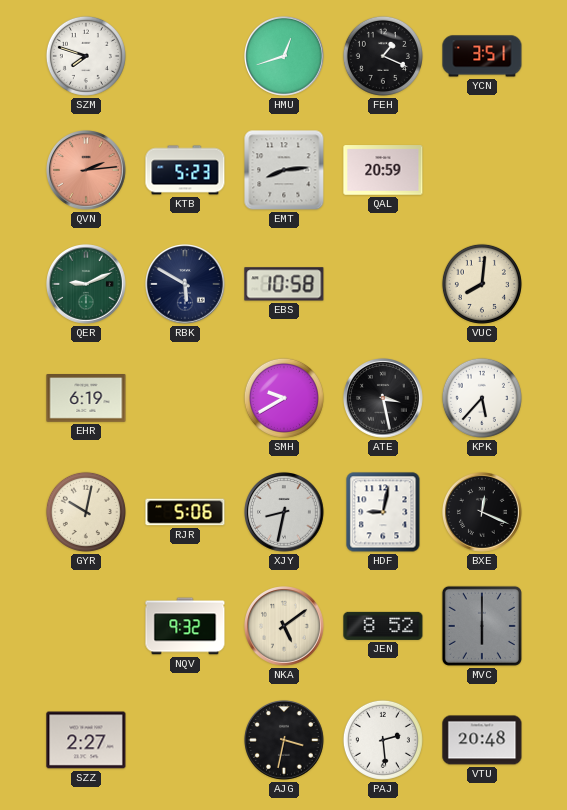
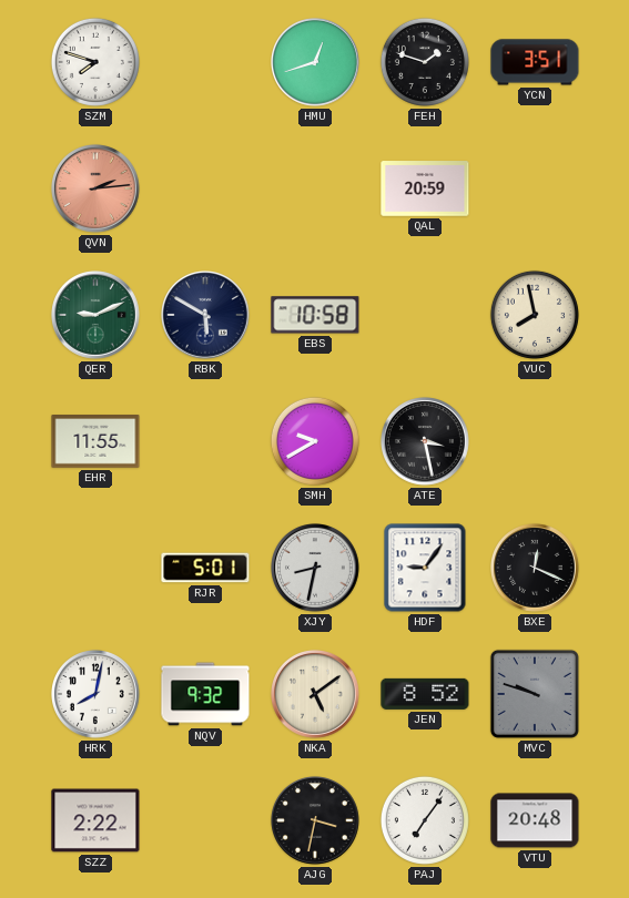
FEH: 1:19 -> 1:48 (425, 62)
KTB: 5:23 -> none (185, 170)
EMT: 8:14 -> none (284, 170)
VUC: 8:01 -> 7:58 (535, 315)
EHR: 6:19 -> 11:55 (95, 442)
KPK: 5:37 -> none (482, 398)
GYR: 10:02 -> none (86, 512)
RJR: 5:06 -> 5:01 (205, 568)
HDF: 9:02 -> 9:06 (425, 568)
HRK: none -> 8:02 (97, 695)
MVC: 6:00 -> 9:48 (535, 694)
SZZ: 2:27 -> 2:22 (95, 820)
PAJ: 2:29 -> 7:06 (425, 820)
